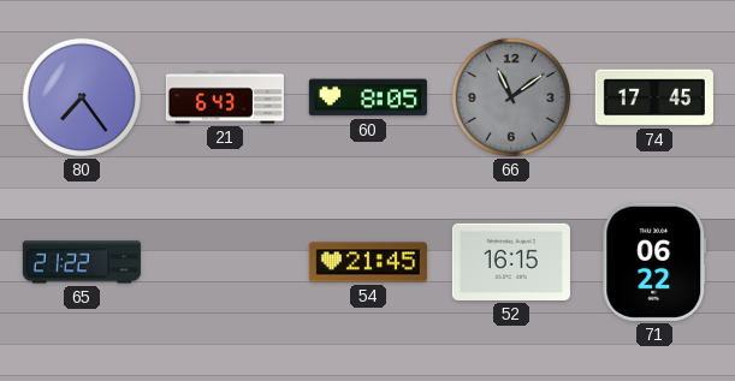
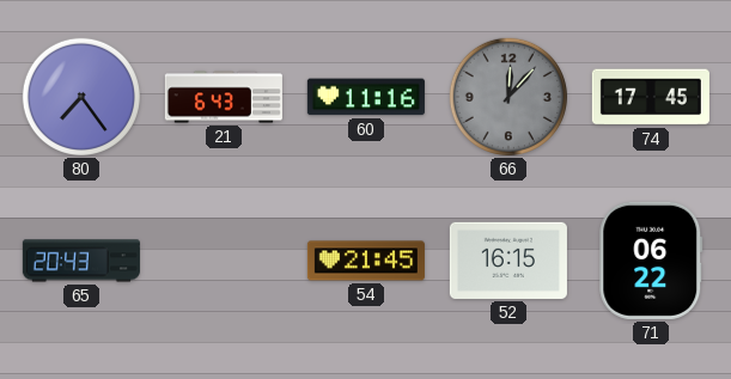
60: 8:05 -> 11:16 (366, 97)
66: 11:09 -> 12:07 (508, 97)
65: 21:22 -> 20:43 (81, 261)
